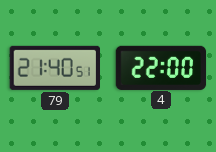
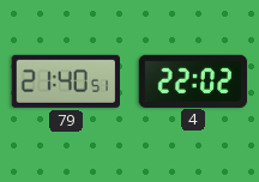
4: 22:00 -> 22:02 (193, 80)
